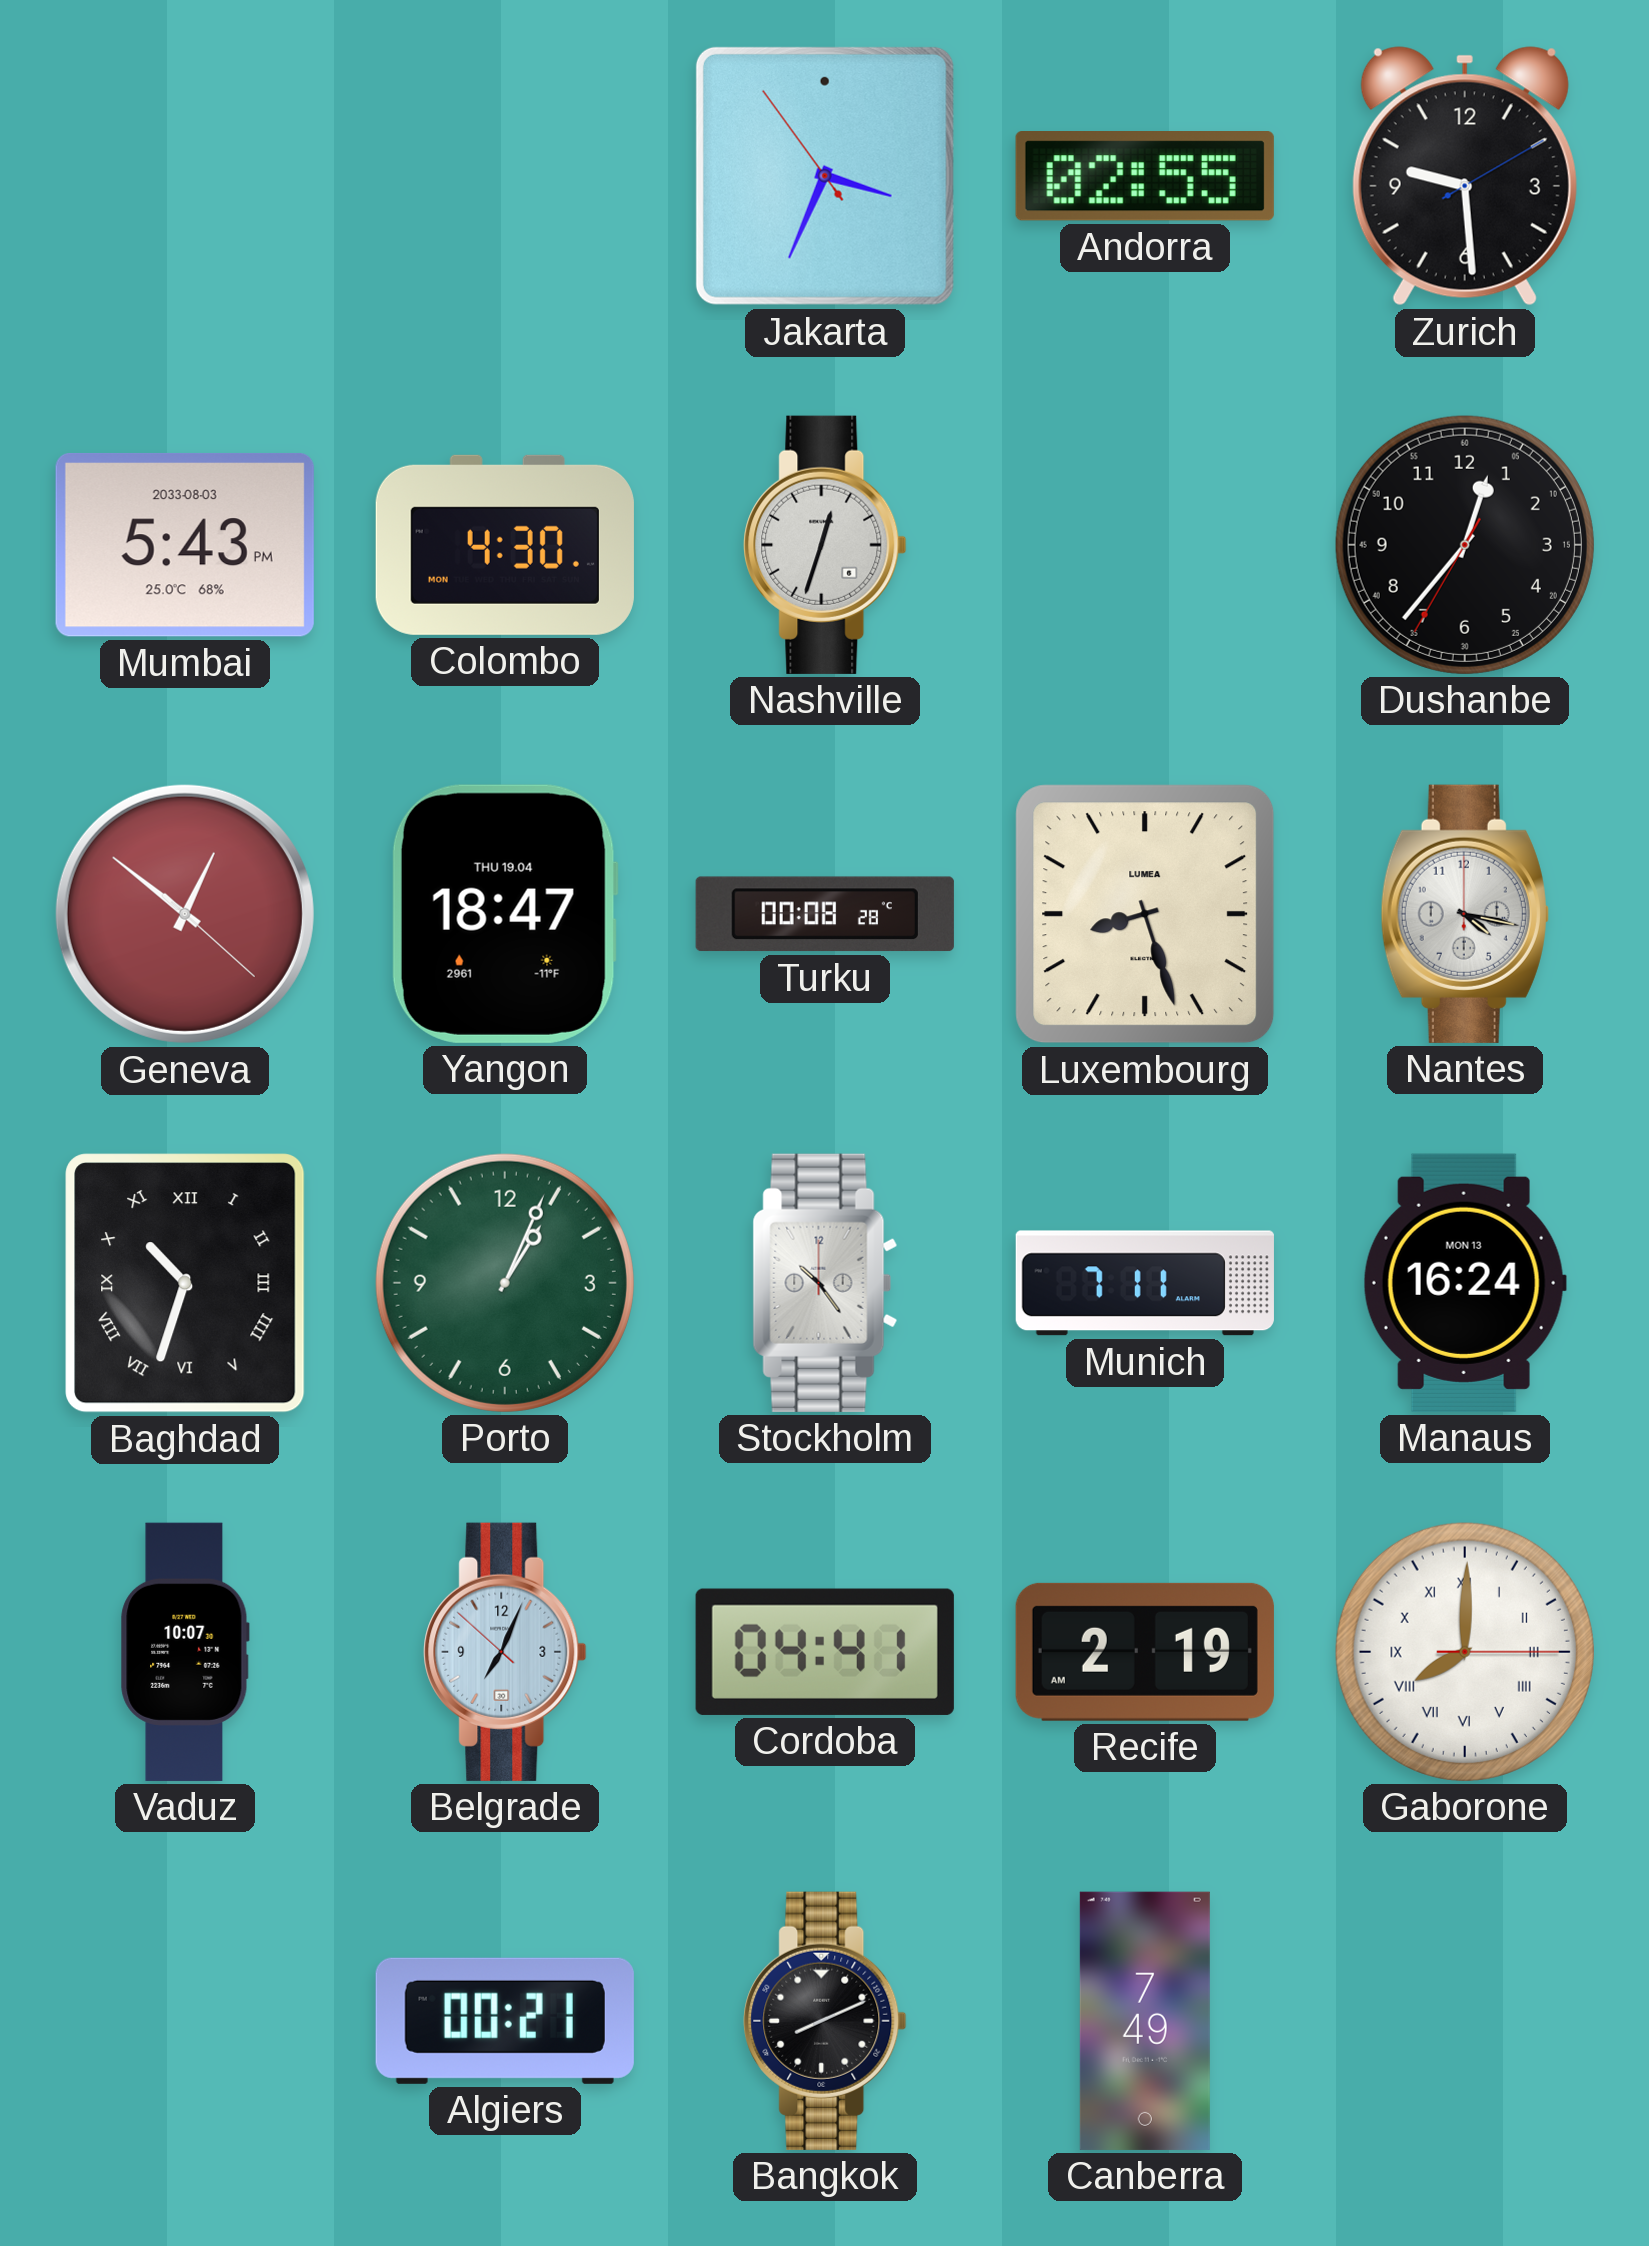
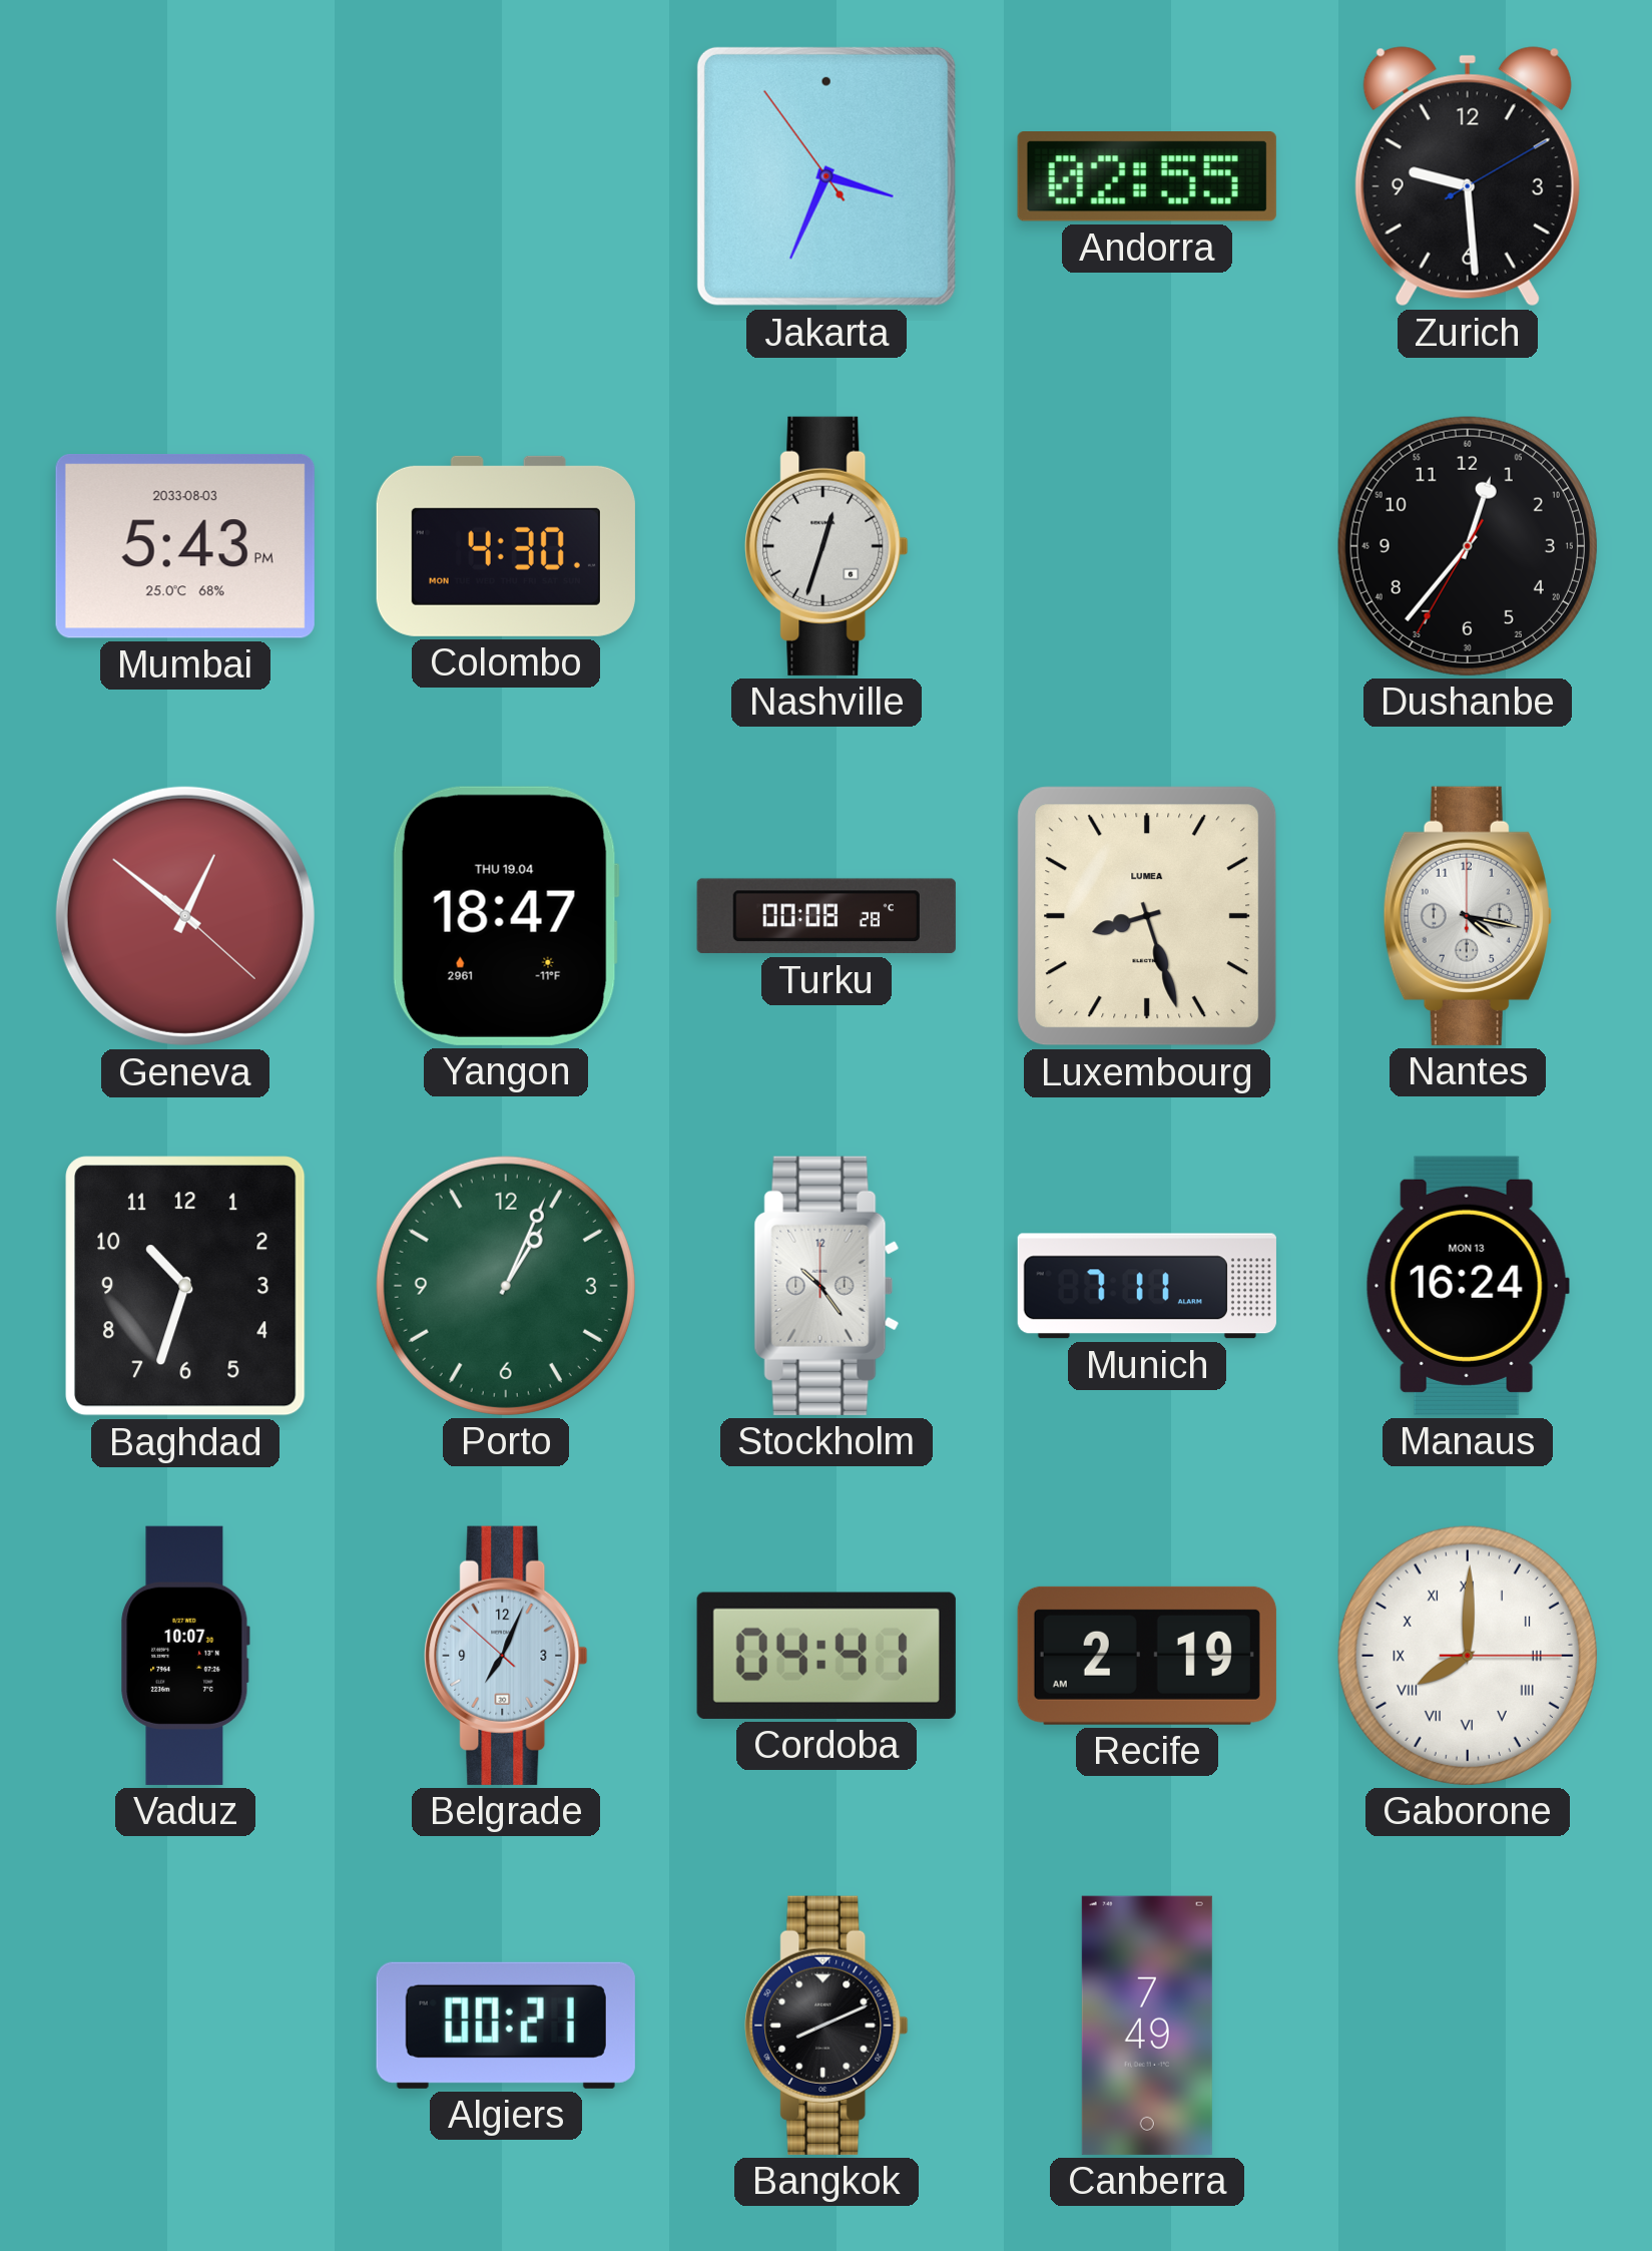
Baghdad numerals: Roman -> Arabic (185, 1286)
